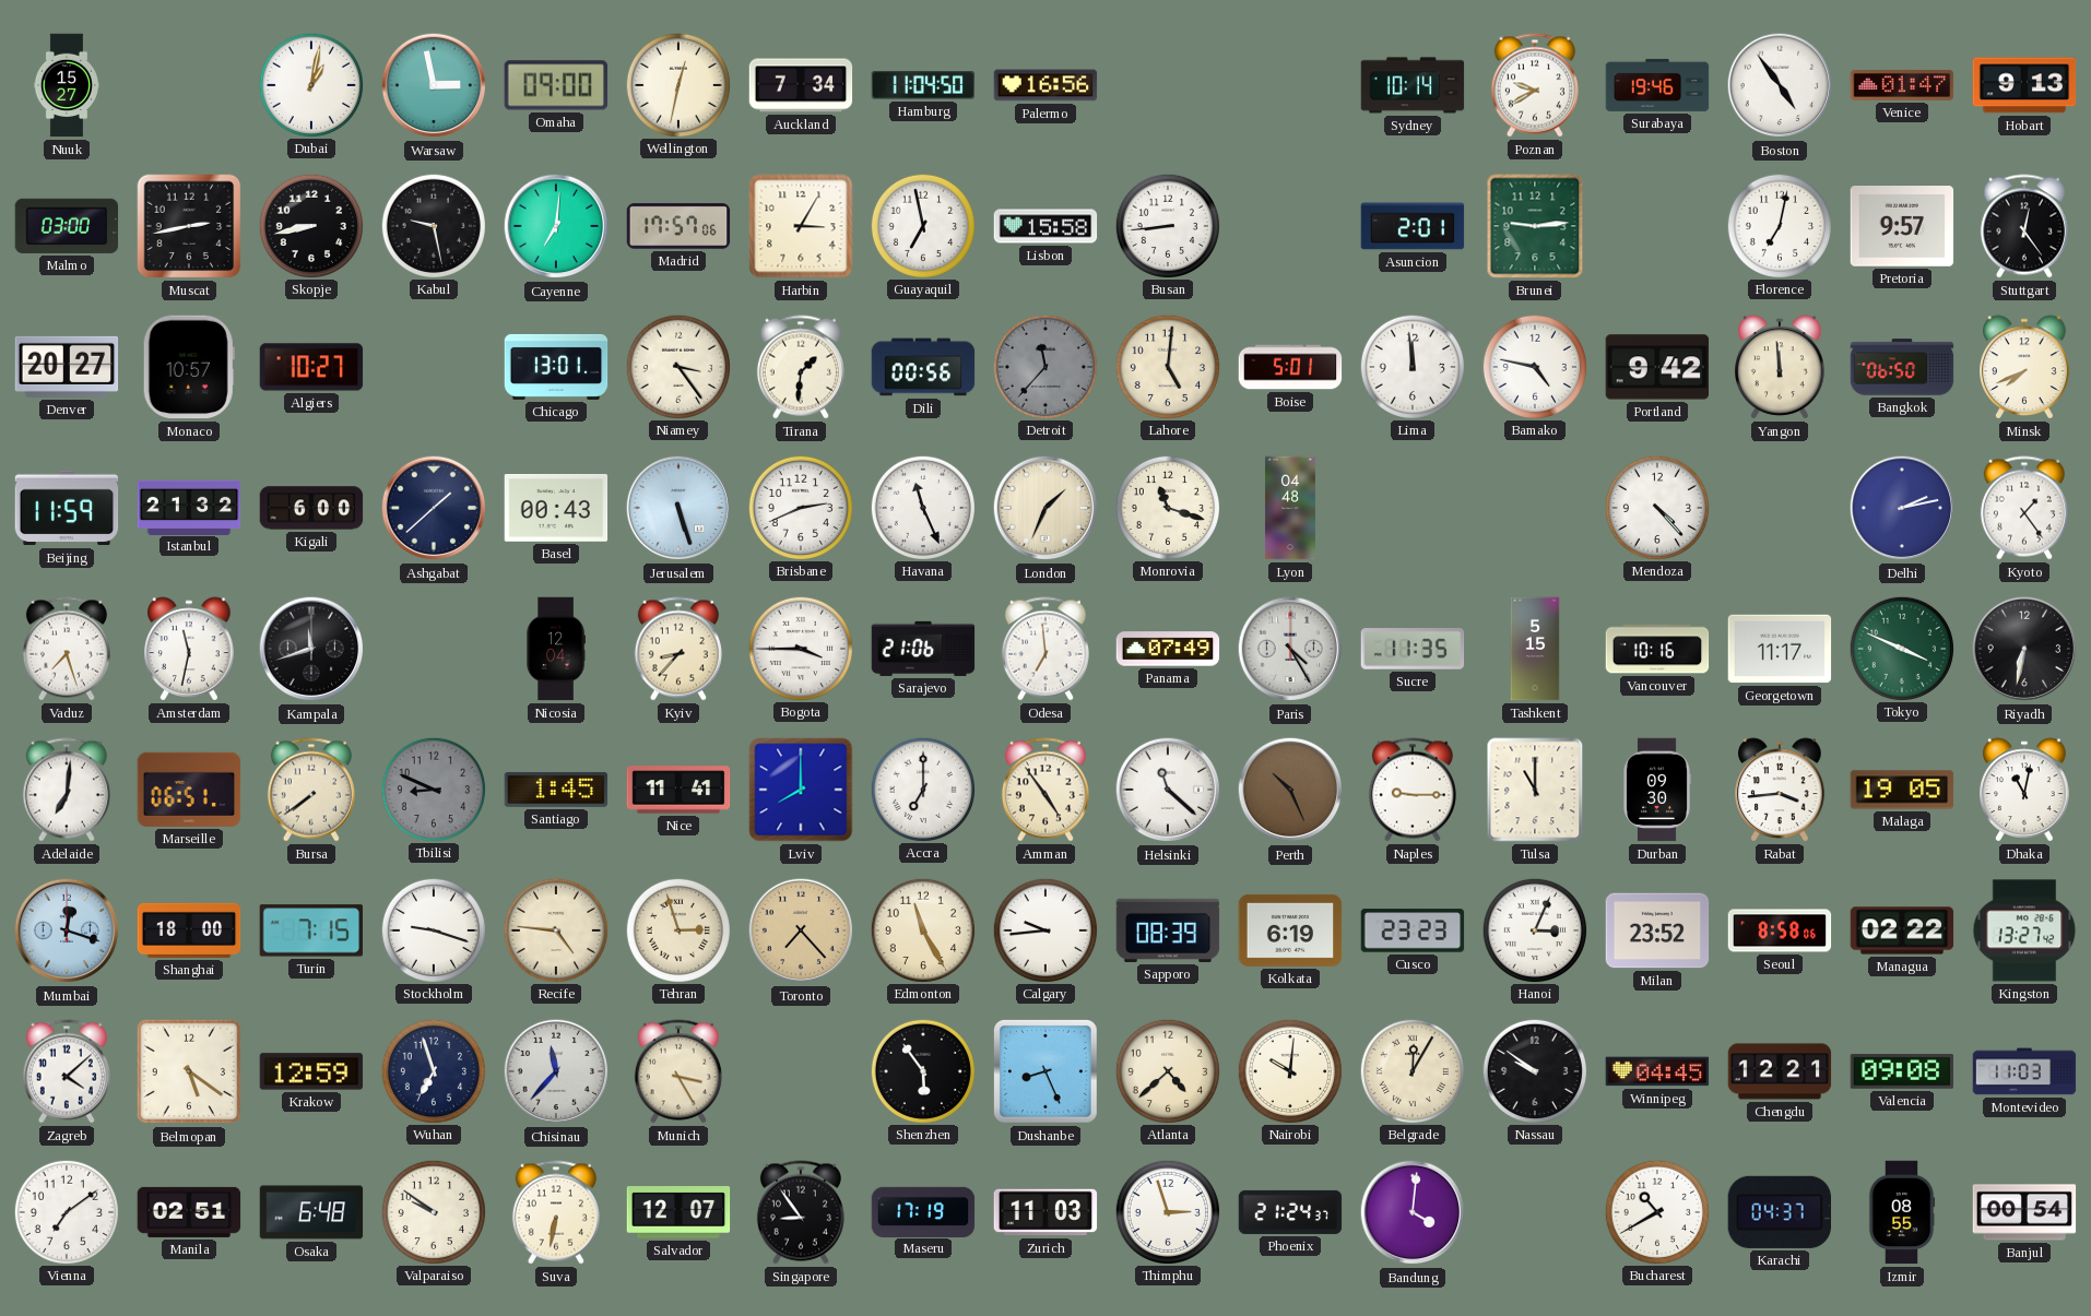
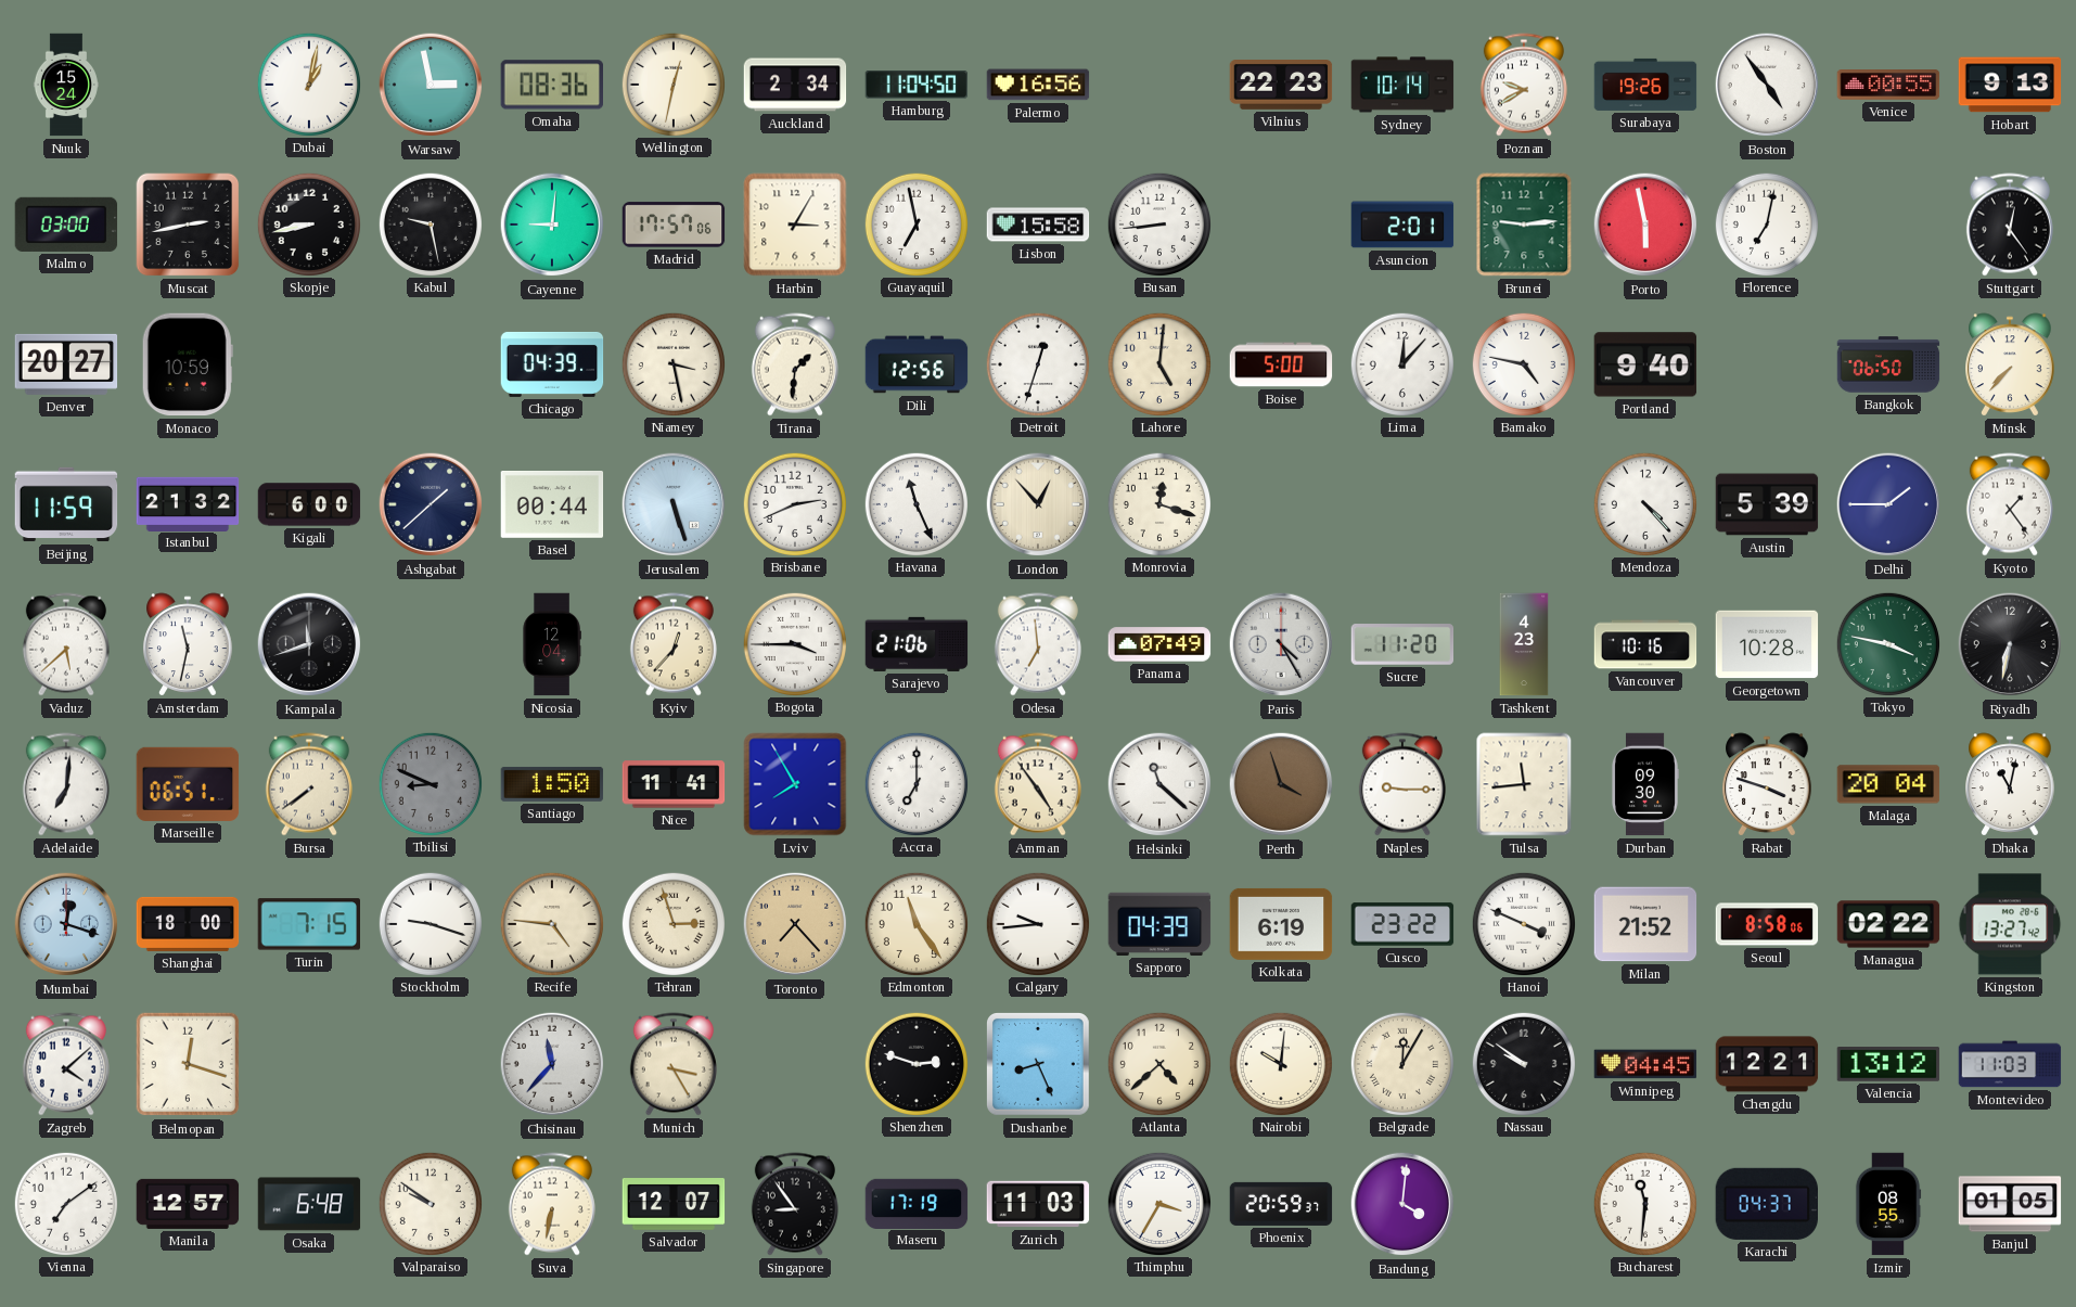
Nuuk: 15:27 -> 15:24 (66, 85)
Omaha: 09:00 -> 08:36 (551, 85)
Auckland: 7:34 -> 2:34 (795, 85)
Vilnius: none -> 22:23 (1281, 86)
Surabaya: 19:46 -> 19:26 (1645, 85)
Venice: 01:47 -> 00:55 (1888, 86)
Cayenne: 7:01 -> 9:01 (552, 225)
Porto: none -> 5:58 (1645, 225)
Pretoria: 9:57 -> none (1902, 227)
Monaco: 10:57 -> 10:59 (188, 364)
Algiers: 10:27 -> none (311, 367)
Chicago: 13:01 -> 04:39 (552, 364)
Niamey: 3:24 -> 3:28 (672, 363)
Dili: 00:56 -> 12:56 (917, 364)
Detroit: 11:37 -> 12:33 (1037, 363)
Detroit dial: grey -> white (1037, 363)
Boise: 5:01 -> 5:00 (1281, 364)
Lima: 11:59 -> 12:07 (1401, 363)
Portland: 9:42 -> 9:40 (1645, 364)
Yangon: 11:59 -> none (1780, 367)
Minsk: 7:41 -> 7:37 (2010, 364)
Basel: 00:43 -> 00:44 (552, 505)
London: 1:34 -> 12:53 (1038, 504)
Monrovia: 11:18 -> 12:18 (1158, 503)
Lyon: 04:48 -> none (1290, 508)
Austin: none -> 5:39 (1767, 504)
Delhi: 2:13 -> 1:45 (1888, 504)
Vaduz: 7:27 -> 5:38 (66, 644)
Kyiv: 8:37 -> 12:37 (674, 644)
Sucre: 11:35 -> 11:20 (1402, 645)
Tashkent: 5:15 -> 4:23 (1524, 644)
Georgetown: 11:17 -> 10:28 (1767, 644)
Tokyo: 3:49 -> 3:47 (1887, 643)
Santiago: 1:45 -> 1:50 (552, 784)
Lviv: 8:00 -> 7:55 (795, 784)
Perth: 10:26 -> 3:57 (1281, 784)
Tulsa: 11:00 -> 11:44 (1524, 784)
Rabat: 3:44 -> 3:48 (1767, 784)
Malaga: 19:05 -> 20:04 (1888, 784)
Edmonton: 11:25 -> 11:24 (915, 923)
Sapporo: 08:39 -> 04:39 (1159, 924)
Cusco: 23:23 -> 23:22 (1402, 924)
Hanoi: 3:04 -> 3:49 (1523, 923)
Milan: 23:52 -> 21:52 (1645, 924)
Belmopan: 5:21 -> 12:18 (188, 1064)
Krakow: 12:59 -> none (311, 1071)
Wuhan: 6:57 -> none (433, 1070)
Shenzhen: 5:54 -> 2:48 (915, 1063)
Valencia: 09:08 -> 13:12 (1888, 1065)
Manila: 02:51 -> 12:57 (188, 1204)
Thimphu: 2:57 -> 3:35 (1158, 1203)
Phoenix: 21:24 -> 20:59 (1281, 1204)
Bucharest: 10:40 -> 11:31 (1644, 1203)
Banjul: 00:54 -> 01:05 (2010, 1204)
